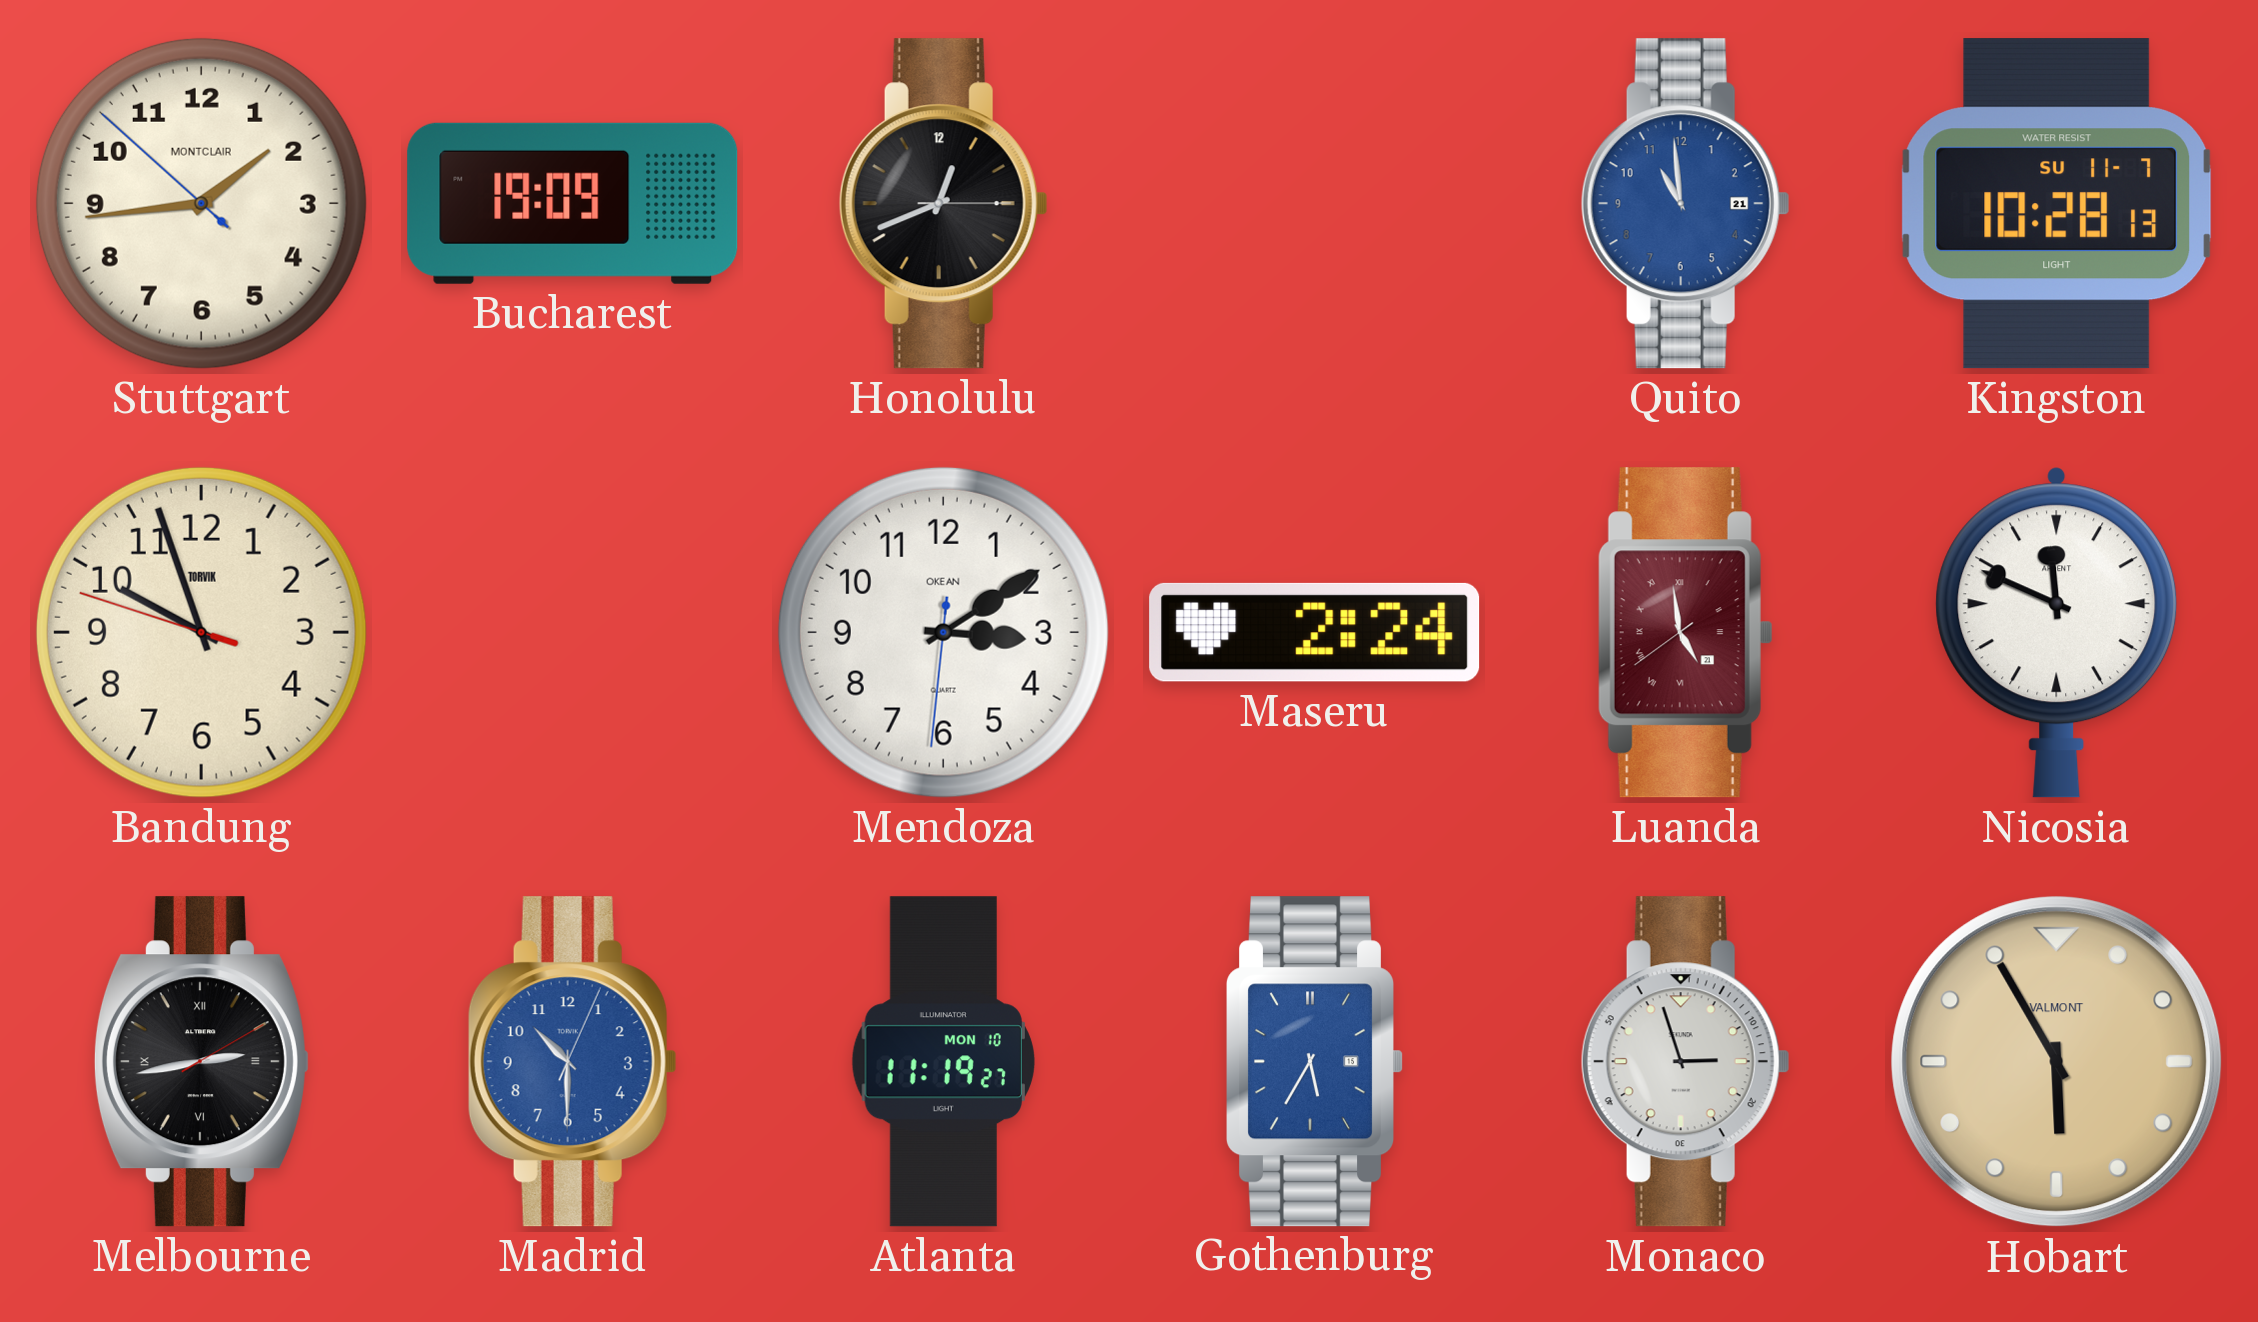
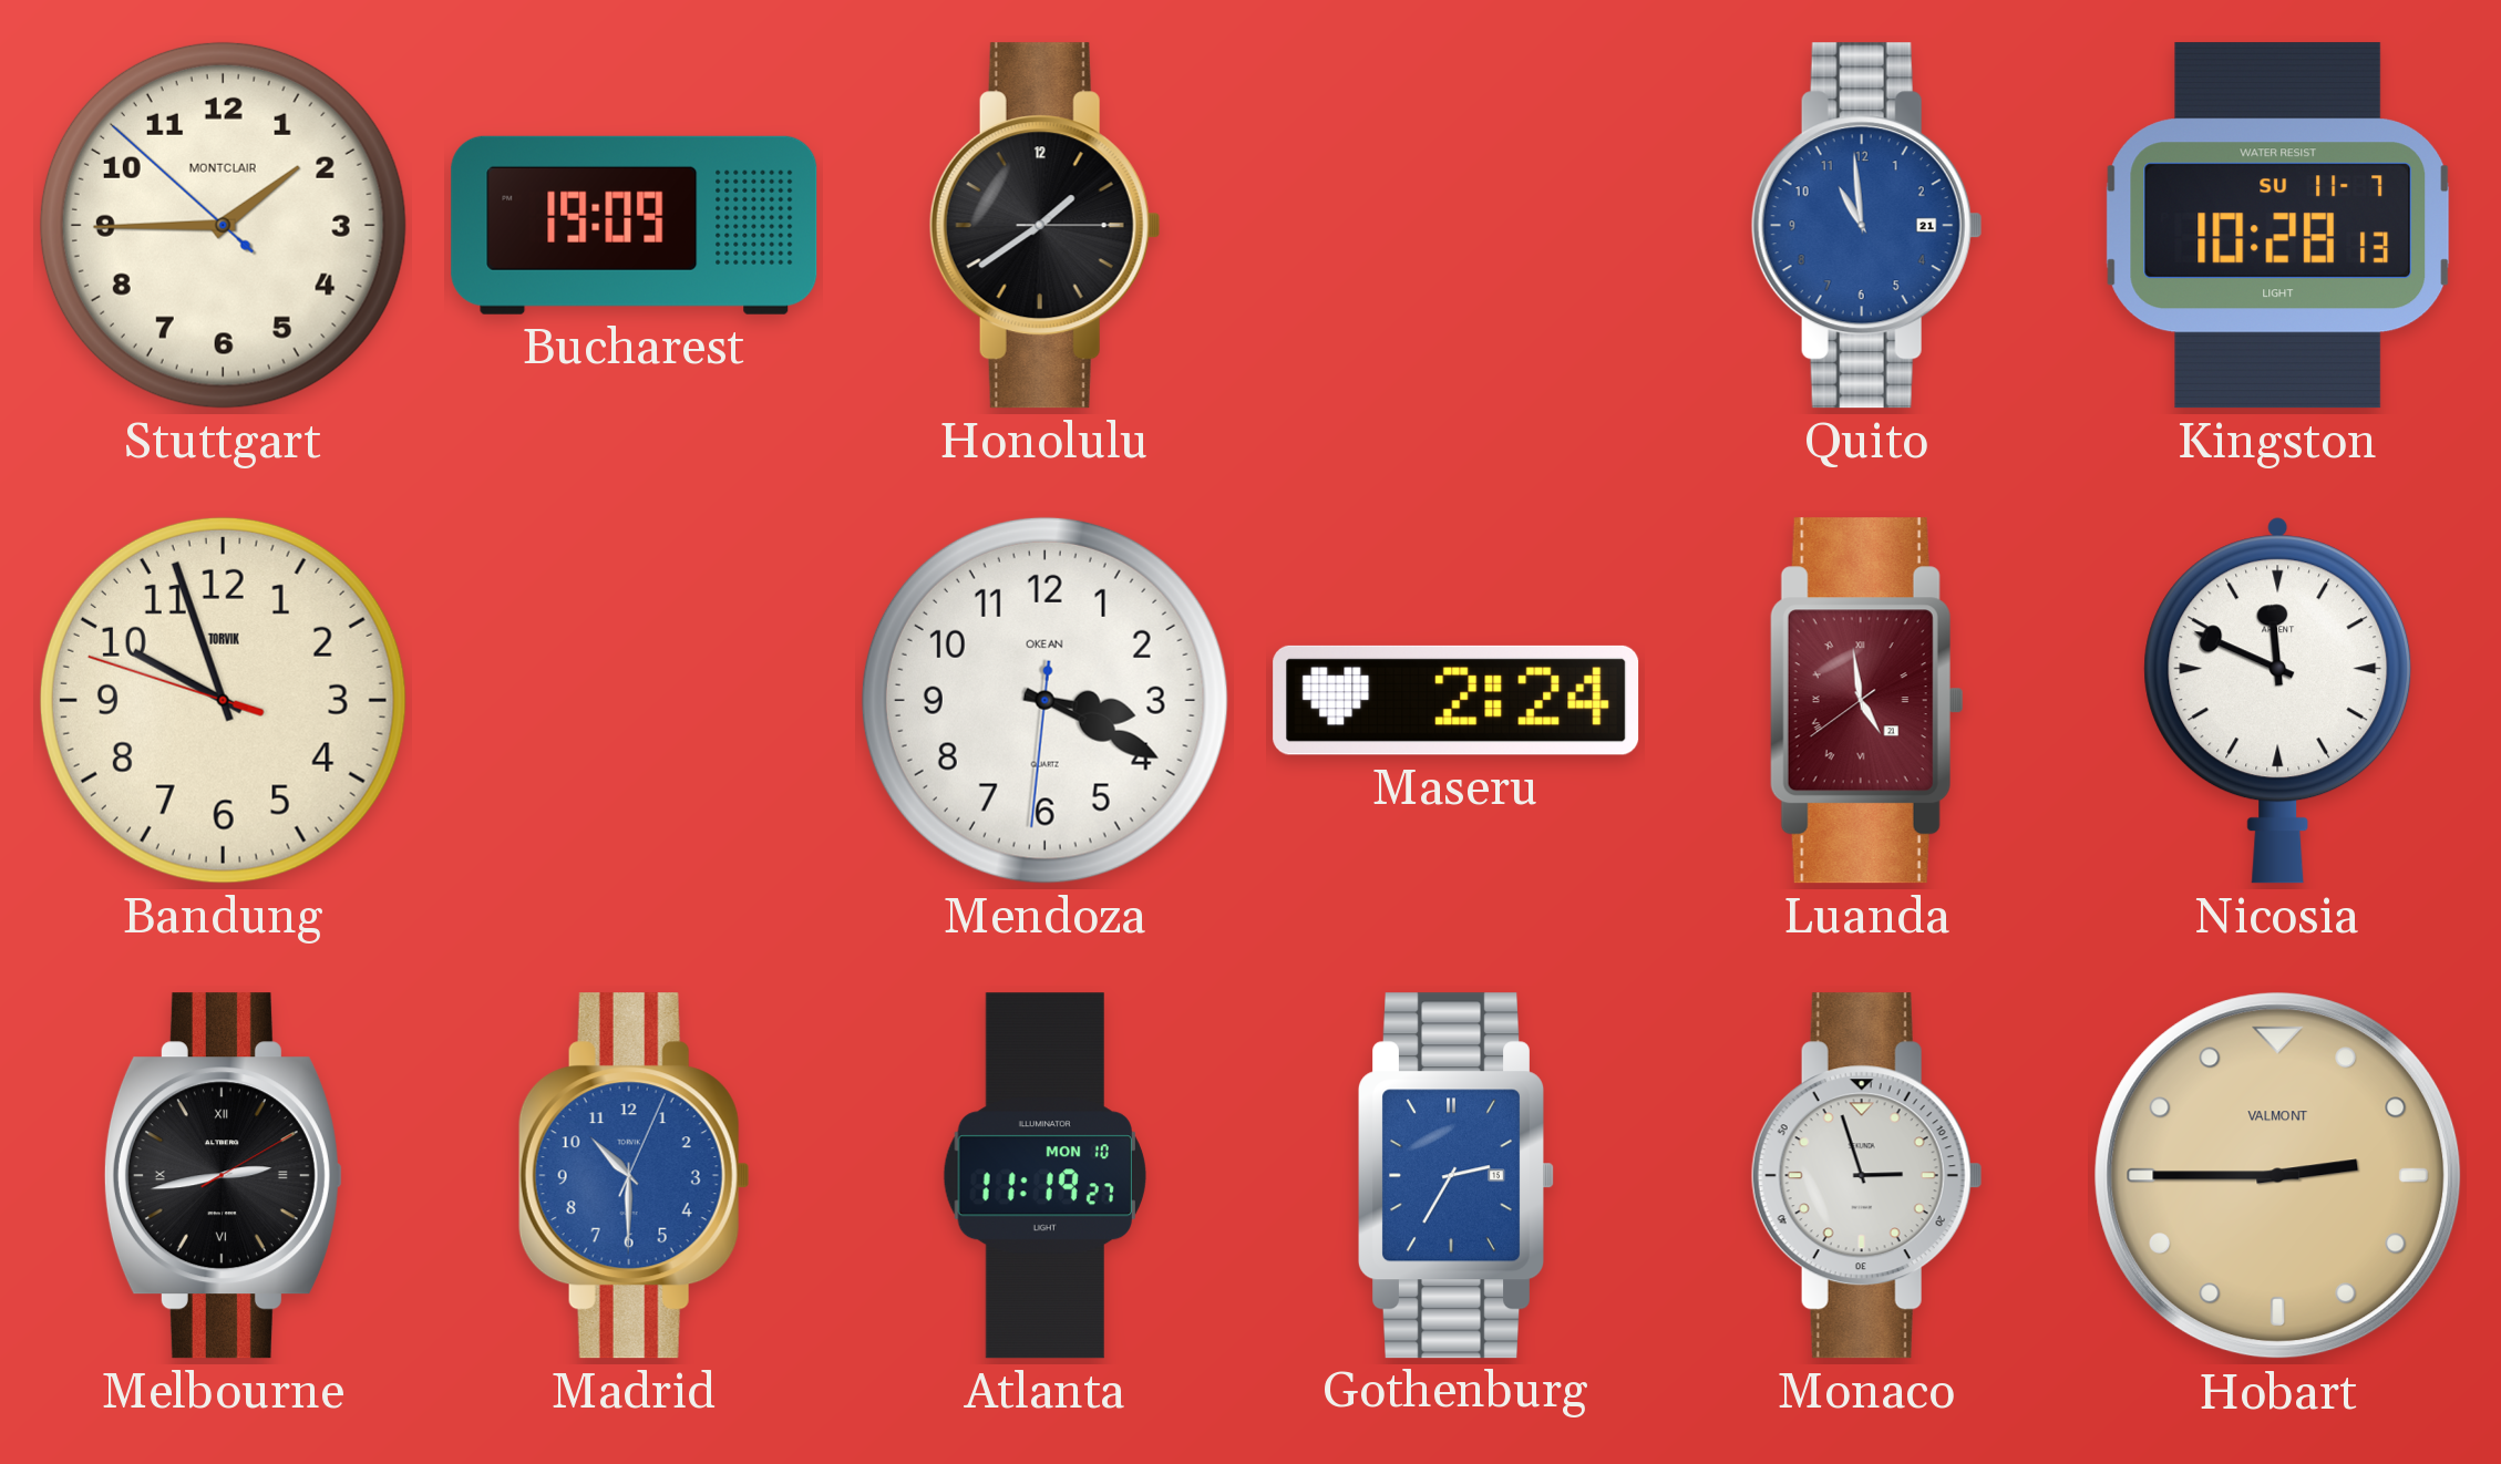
Stuttgart: 1:43 -> 1:44 (223, 225)
Honolulu: 12:41 -> 1:39 (1044, 226)
Mendoza: 3:09 -> 3:19 (1044, 700)
Gothenburg: 5:35 -> 2:35 (1457, 1176)
Hobart: 5:55 -> 2:45 (2278, 1176)
